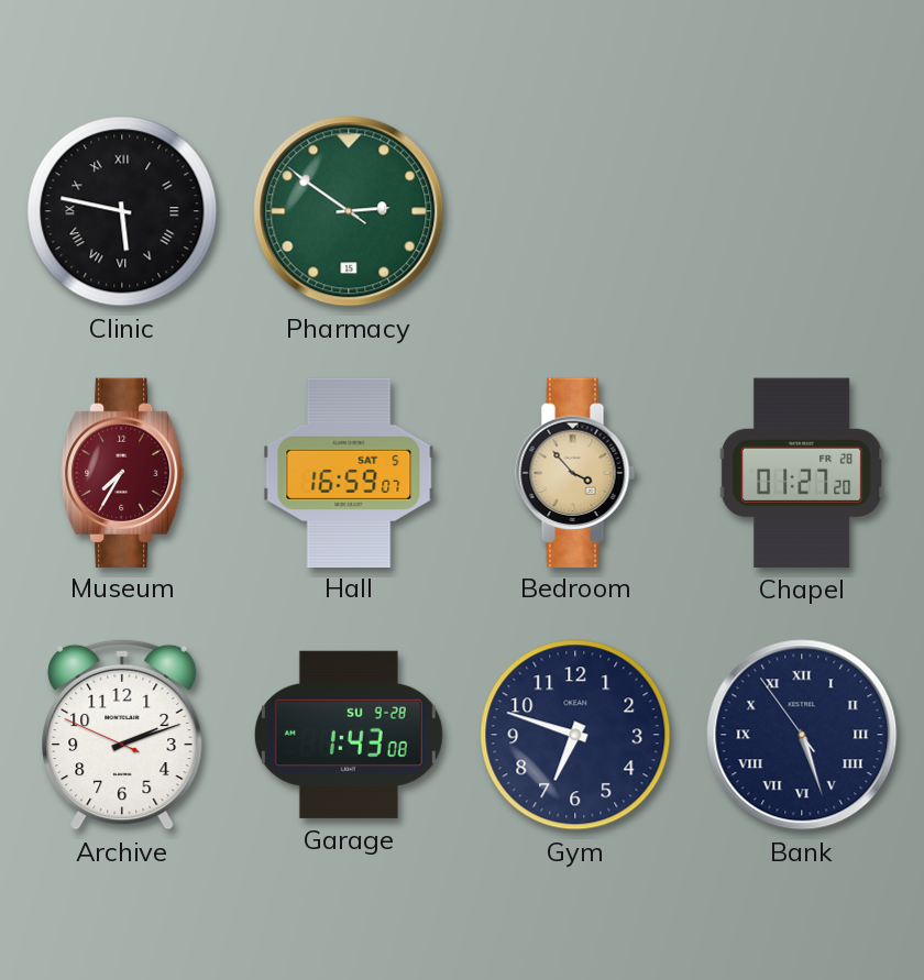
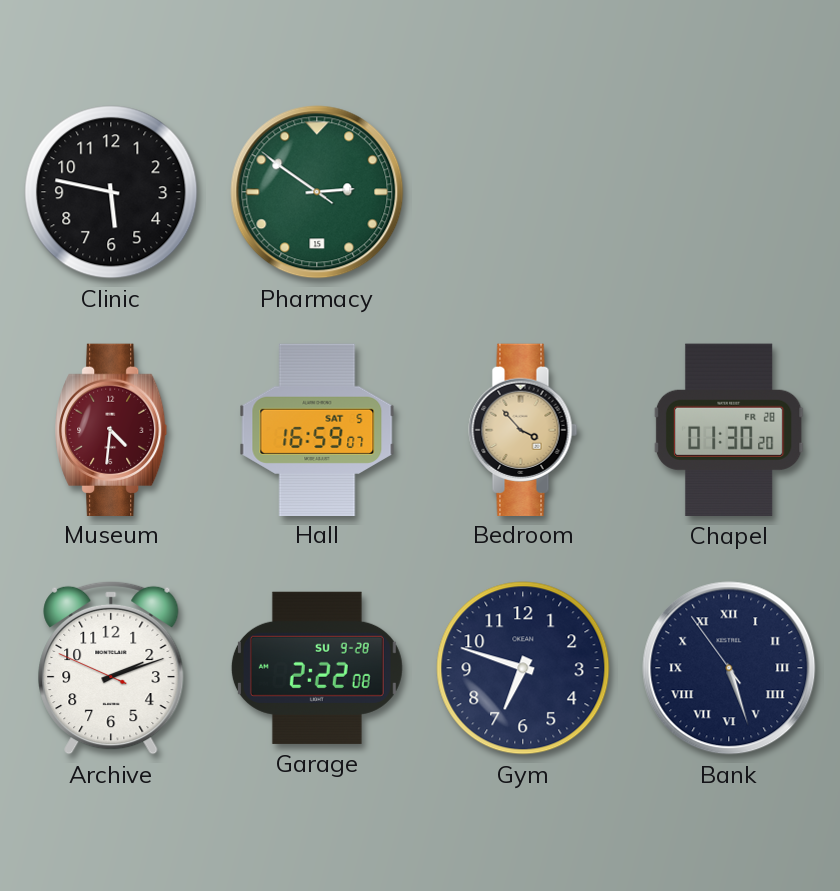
Clinic numerals: Roman -> Arabic (111, 192)
Museum: 7:35 -> 4:31 (111, 429)
Chapel: 01:27 -> 01:30 (729, 430)
Garage: 1:43 -> 2:22 (317, 668)
